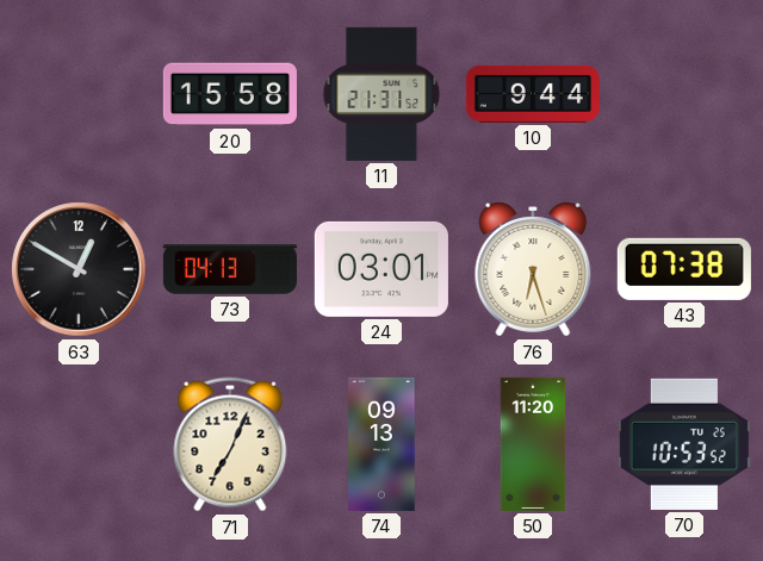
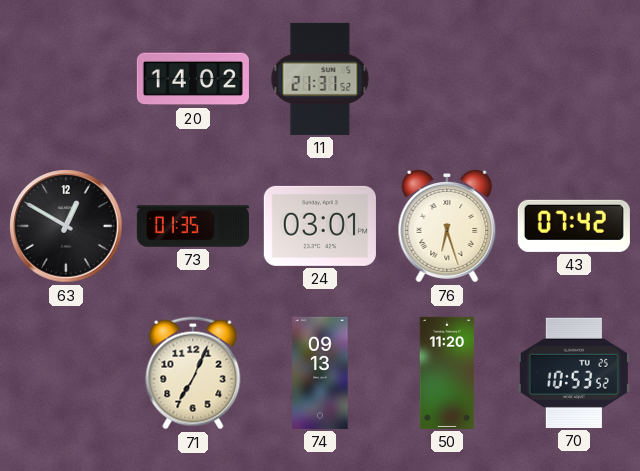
20: 15:58 -> 14:02 (193, 79)
10: 9:44 -> none (533, 94)
73: 04:13 -> 01:35 (193, 226)
43: 07:38 -> 07:42 (574, 226)
